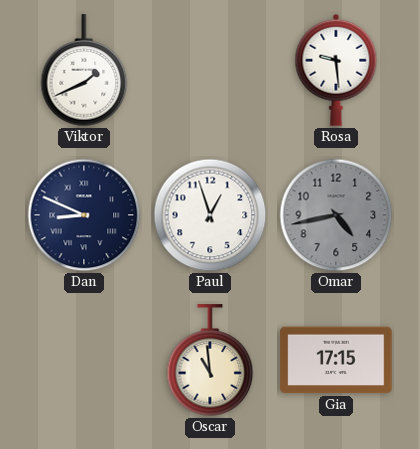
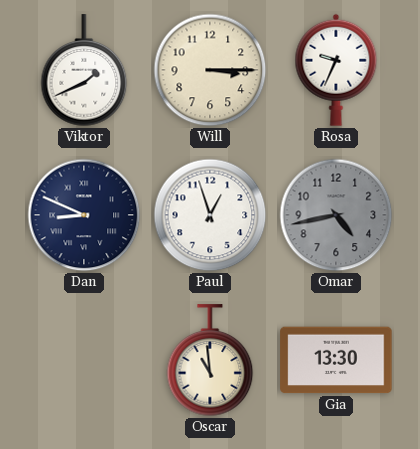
Will: none -> 3:15 (210, 70)
Rosa: 9:29 -> 9:34 (336, 70)
Gia: 17:15 -> 13:30 (336, 360)
